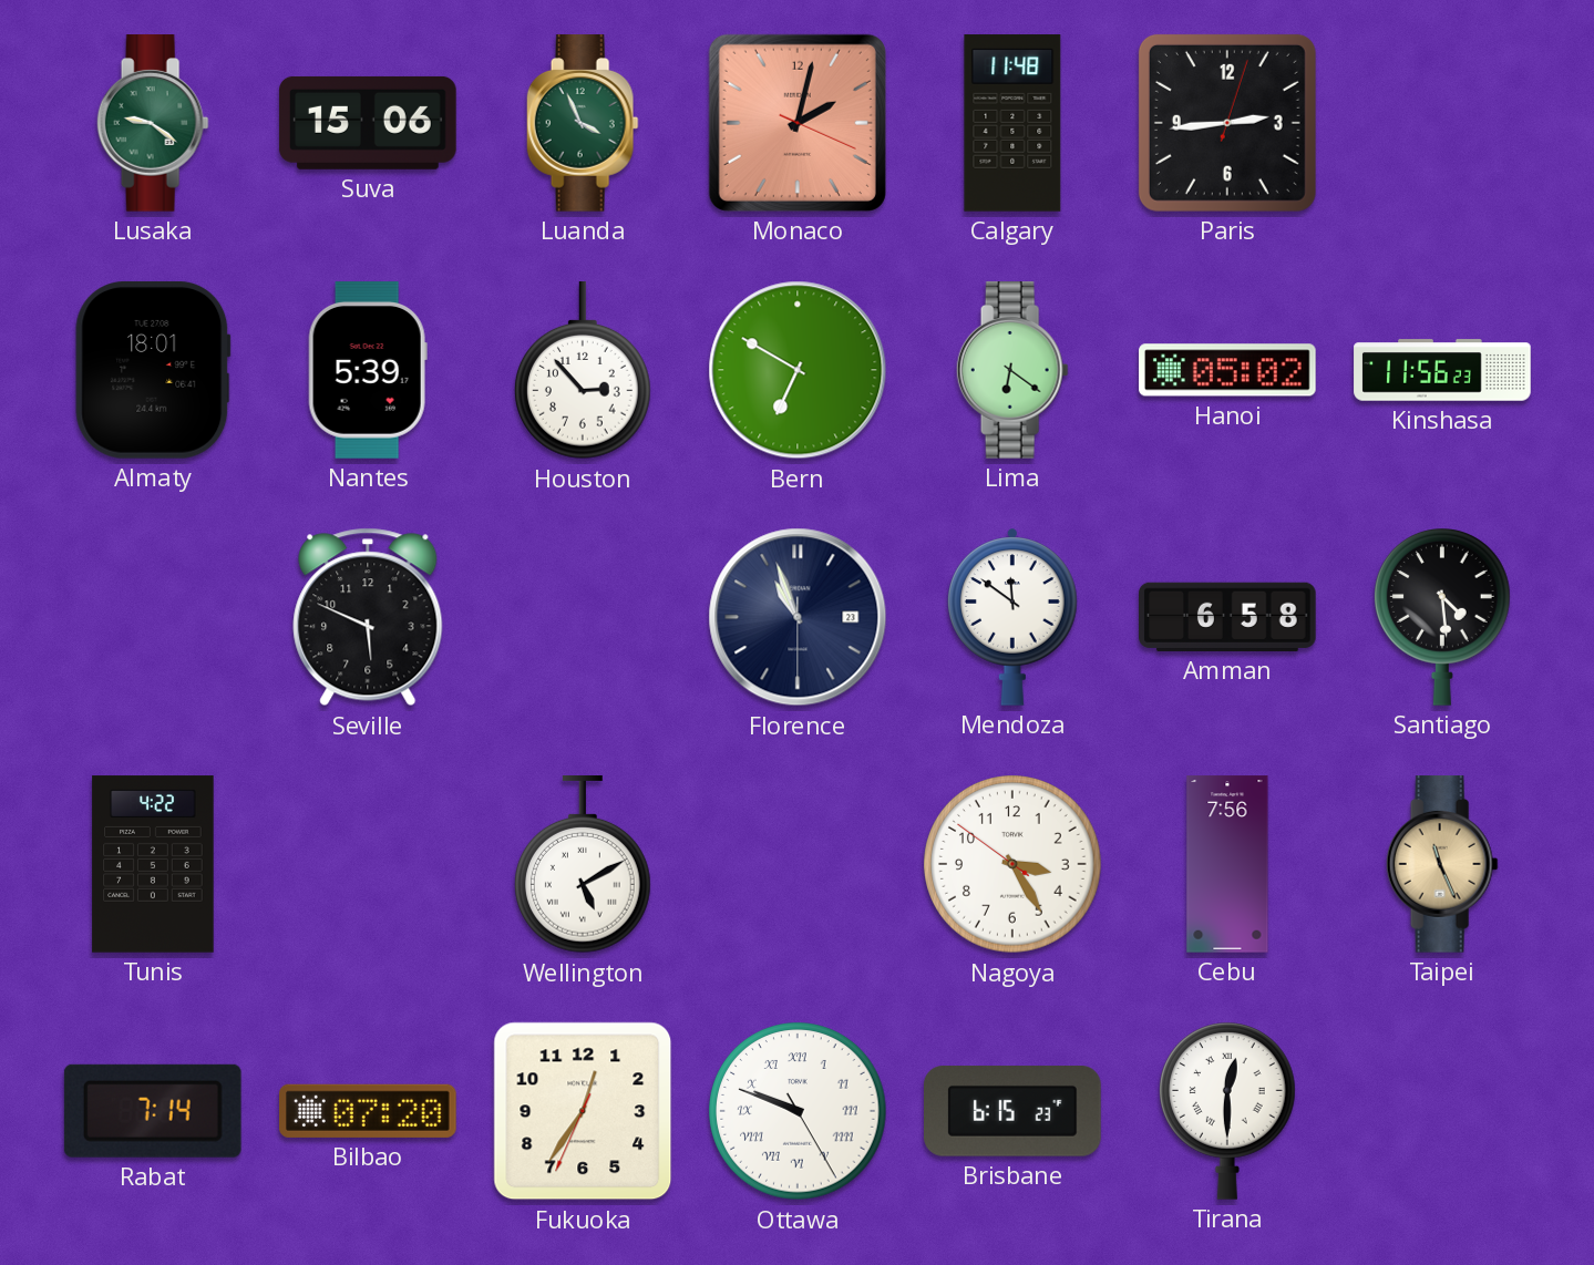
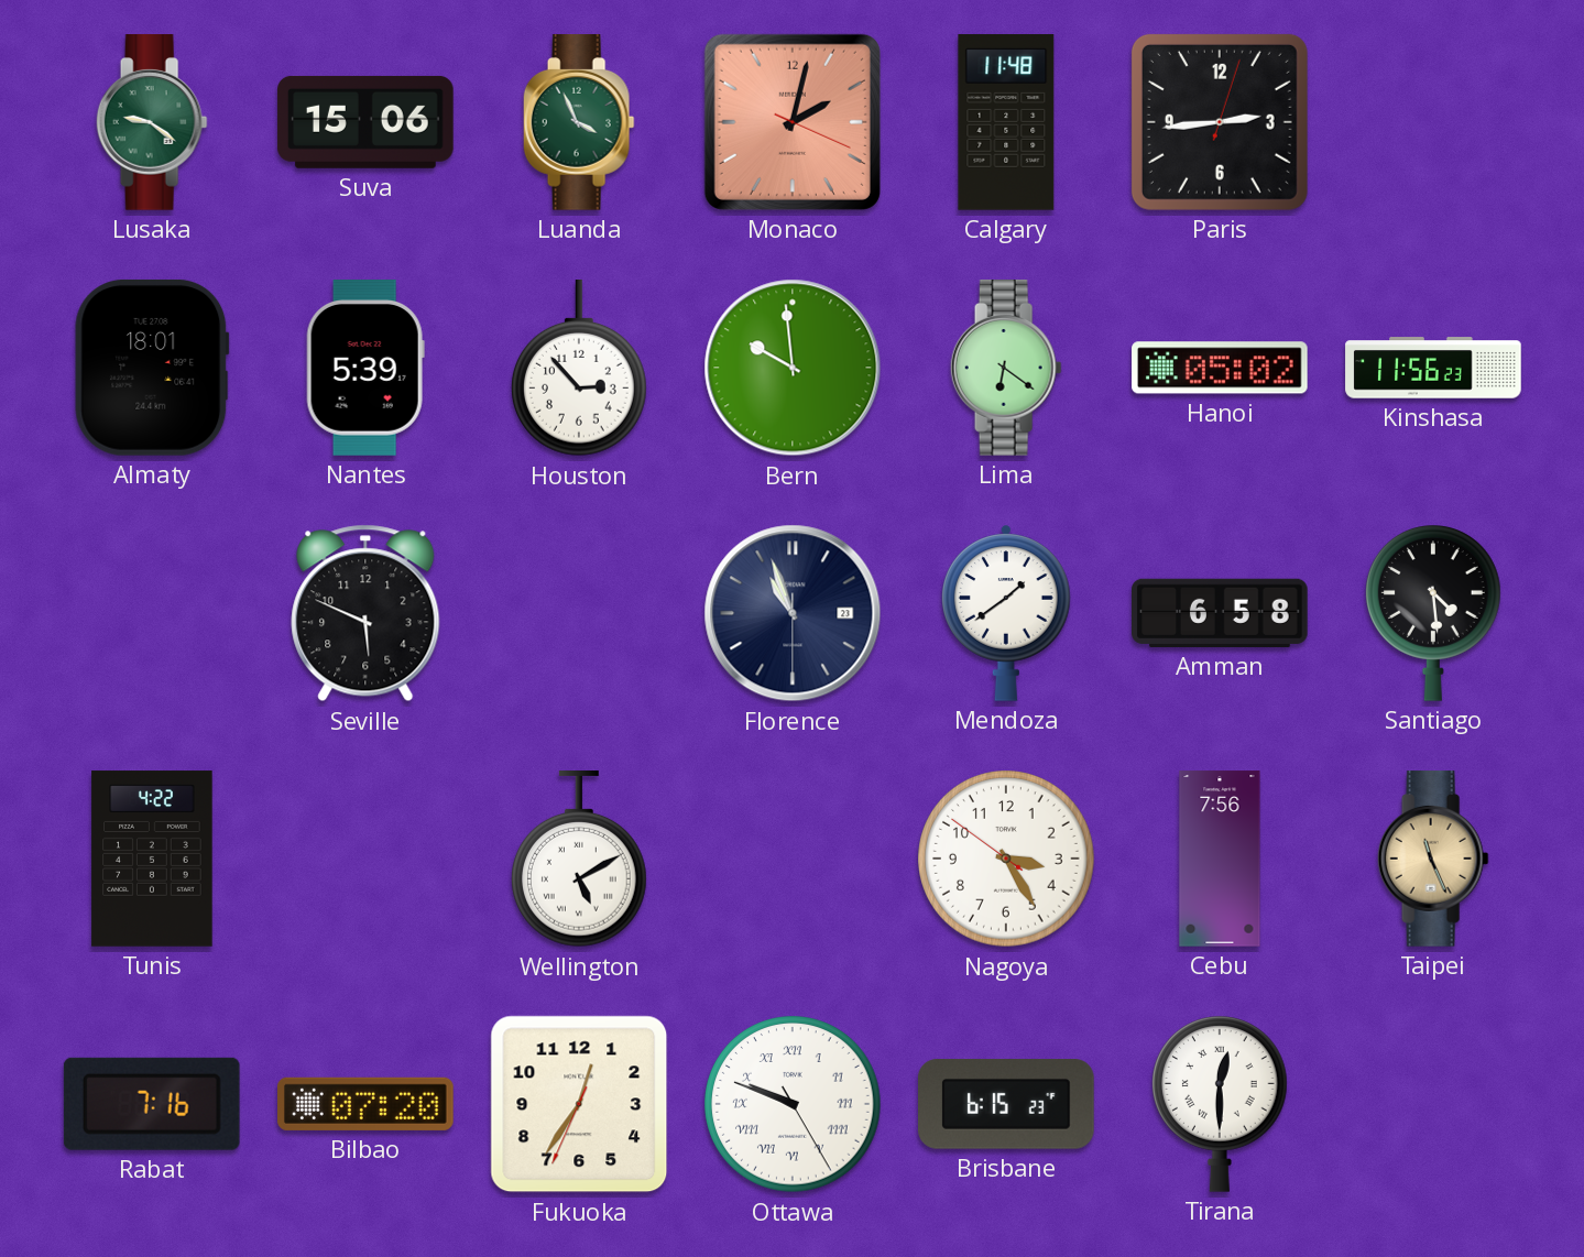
Bern: 6:50 -> 9:59 (793, 368)
Mendoza: 11:51 -> 1:39 (1007, 613)
Rabat: 7:14 -> 7:16 (152, 1104)
